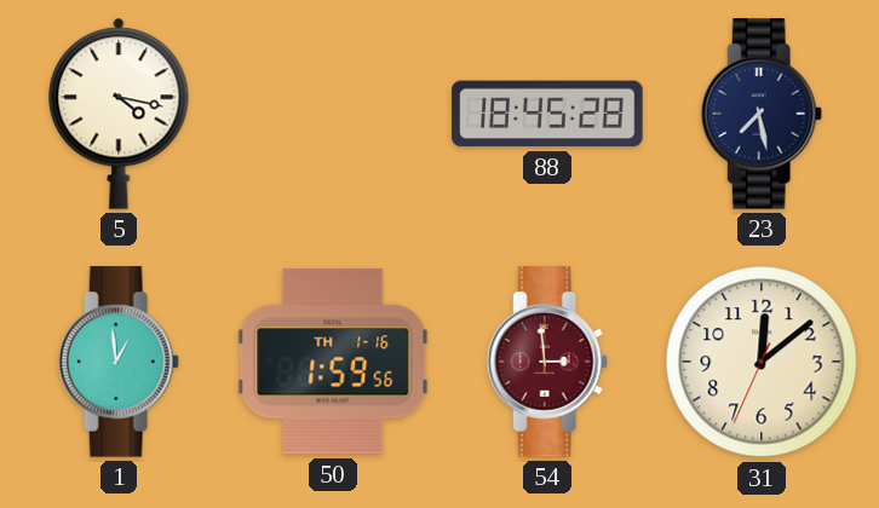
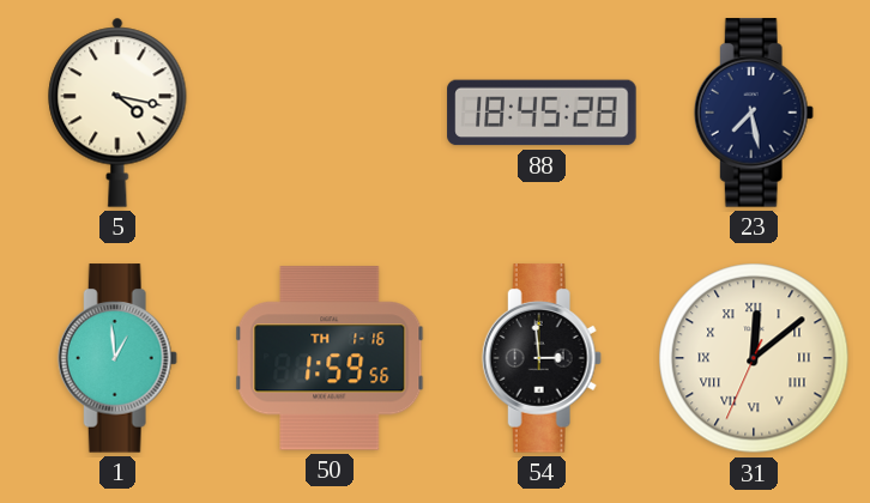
54 dial: burgundy -> black (542, 358)
31 numerals: Arabic -> Roman (754, 358)
